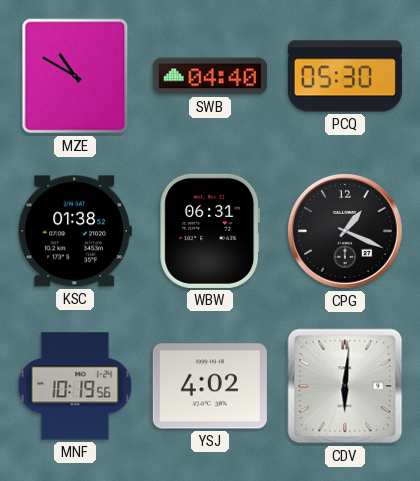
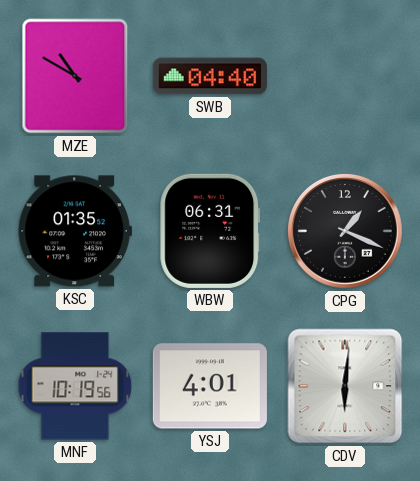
PCQ: 05:30 -> none (345, 76)
KSC: 01:38 -> 01:35 (75, 231)
YSJ: 4:02 -> 4:01 (210, 386)
